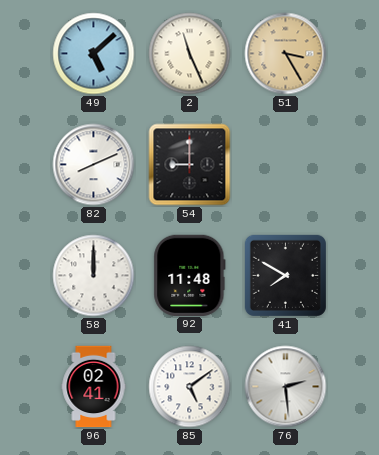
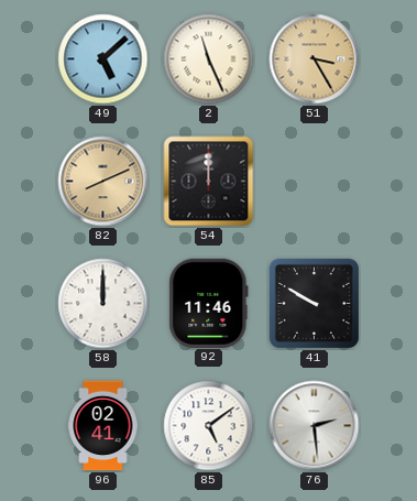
82 dial: white -> champagne (103, 182)
54: 9:00 -> 12:00 (209, 182)
92: 11:48 -> 11:46 (209, 303)
41: 7:50 -> 9:50 (314, 303)
